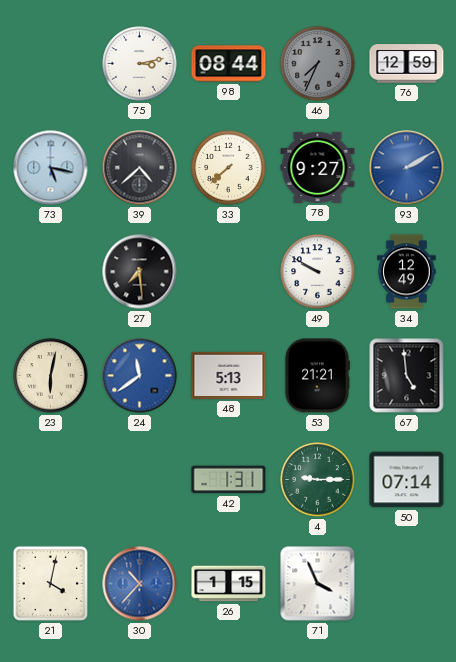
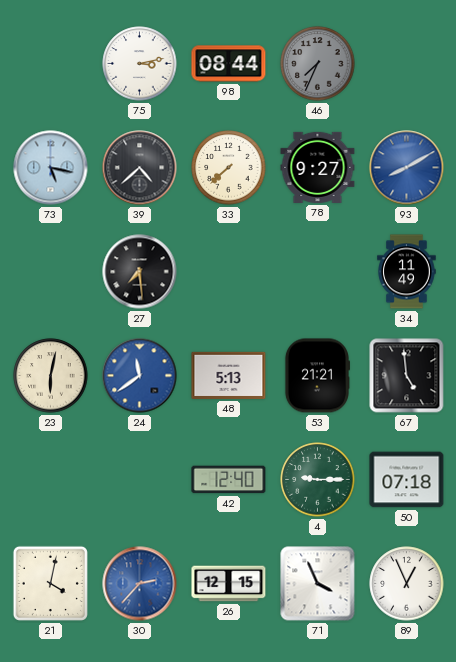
76: 12:59 -> none (407, 64)
93: 2:10 -> 8:10 (407, 168)
49: 9:50 -> none (318, 272)
34: 12:49 -> 11:49 (407, 272)
42: 1:31 -> 12:40 (229, 480)
50: 07:14 -> 07:18 (407, 480)
30: 10:37 -> 2:37 (140, 584)
26: 1:15 -> 12:15 (229, 584)
89: none -> 12:56 (407, 584)
